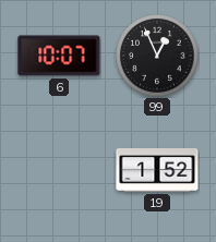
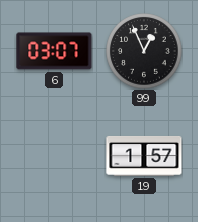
6: 10:07 -> 03:07 (54, 51)
19: 1:52 -> 1:57 (144, 156)
